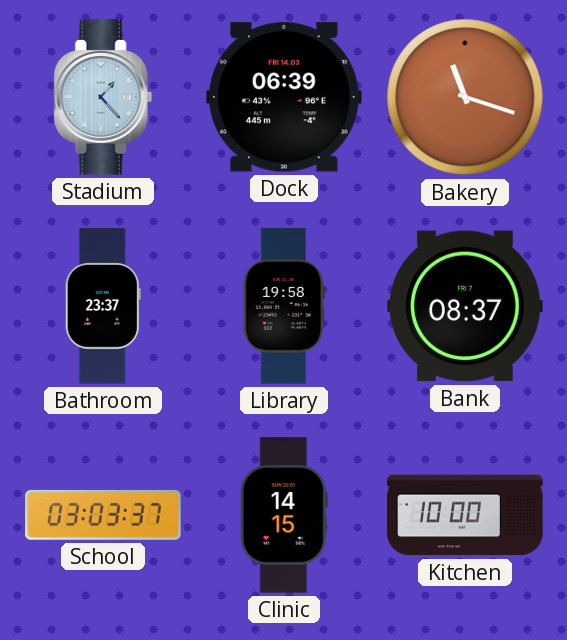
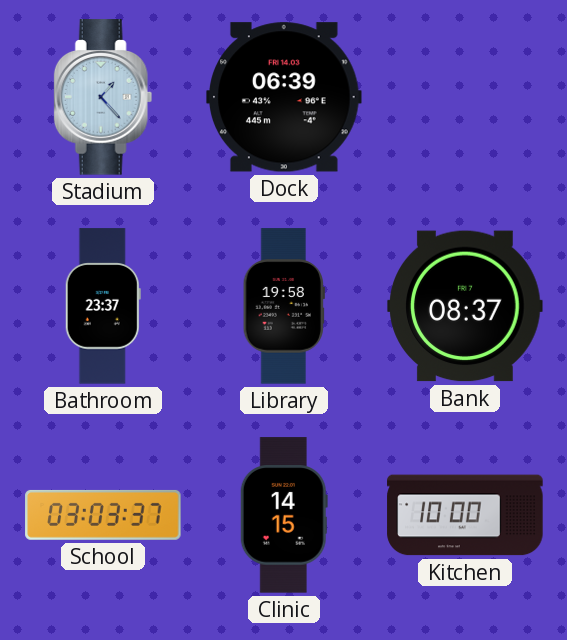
Bakery: 11:18 -> none (465, 97)
